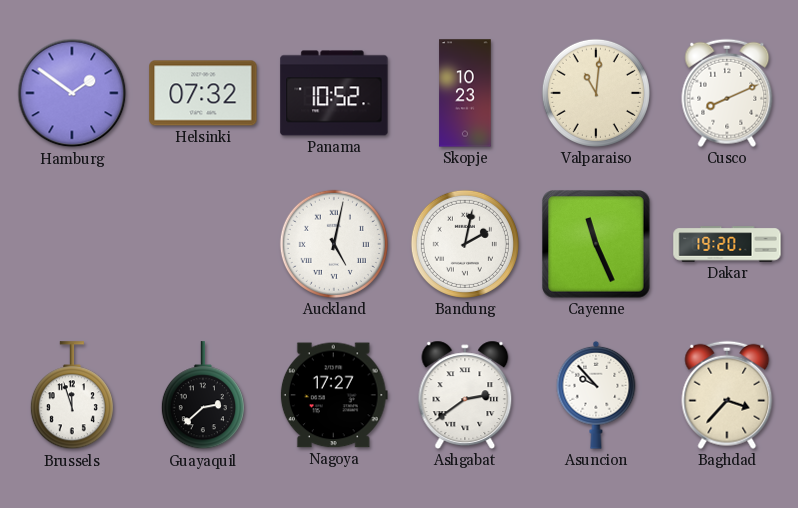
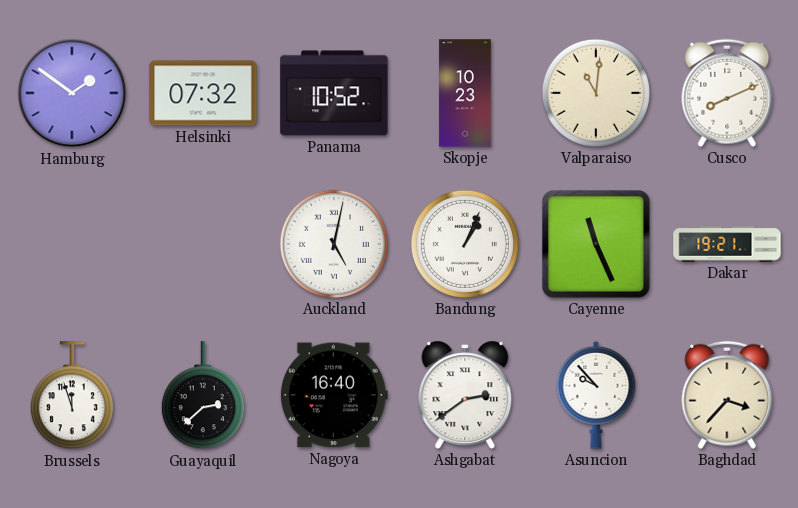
Bandung: 2:02 -> 1:04 (465, 244)
Dakar: 19:20 -> 19:21 (727, 244)
Nagoya: 17:27 -> 16:40 (334, 395)
